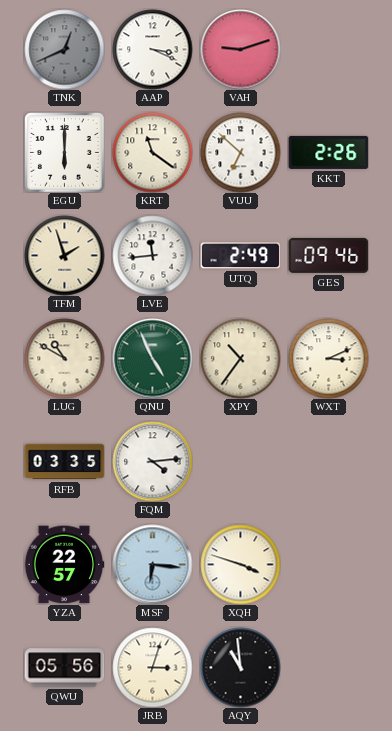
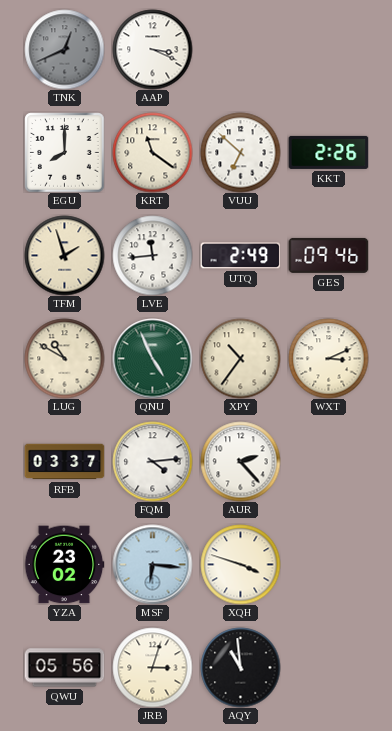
VAH: 9:12 -> none (240, 49)
EGU: 6:00 -> 8:00 (64, 152)
RFB: 03:35 -> 03:37 (64, 462)
AUR: none -> 2:23 (240, 461)
YZA: 22:57 -> 23:02 (64, 565)
